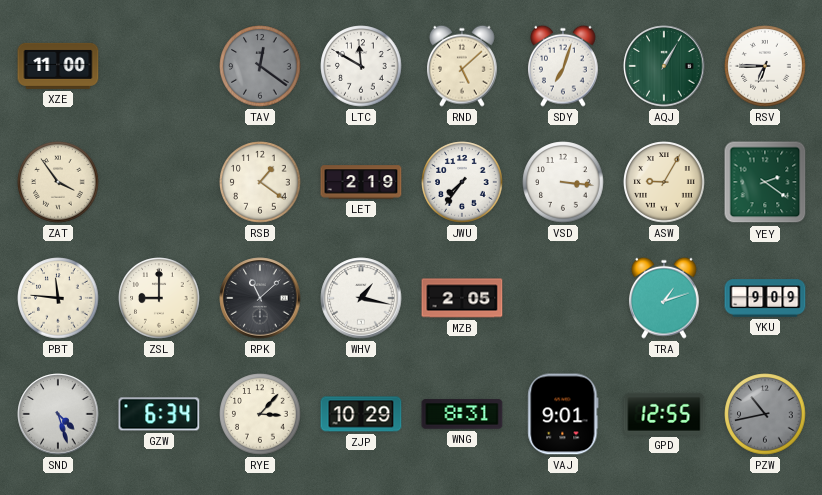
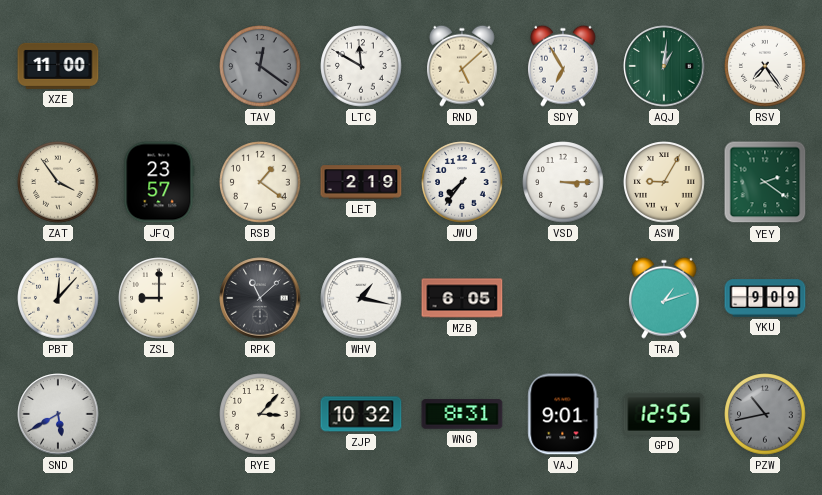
SDY: 7:03 -> 6:55 (564, 66)
AQJ: 1:05 -> 1:01 (664, 66)
RSV: 6:45 -> 7:24 (765, 66)
JFQ: none -> 23:57 (159, 182)
VSD: 3:16 -> 3:15 (563, 182)
PBT: 11:46 -> 12:07 (58, 298)
MZB: 2:05 -> 6:05 (462, 298)
SND: 4:27 -> 5:40 (58, 414)
GZW: 6:34 -> none (159, 414)
ZJP: 10:29 -> 10:32 (361, 414)
